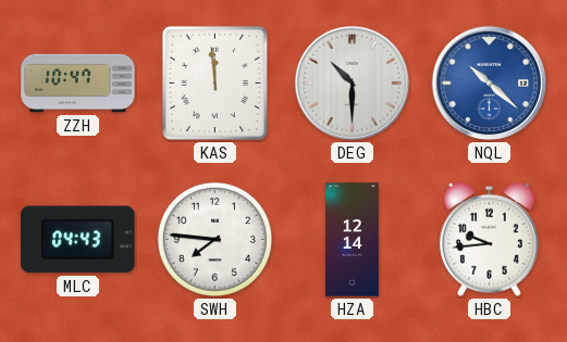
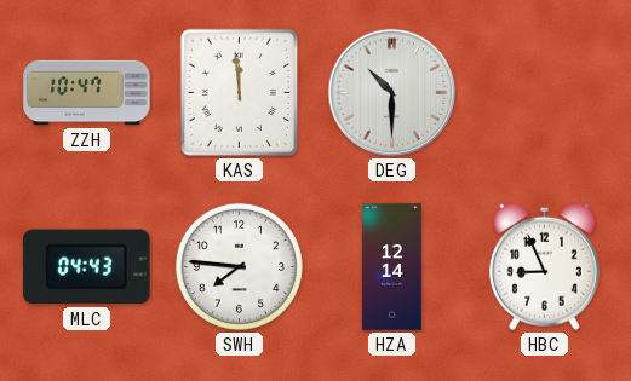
NQL: 10:22 -> none (490, 84)
HBC: 9:44 -> 8:56 (544, 266)
